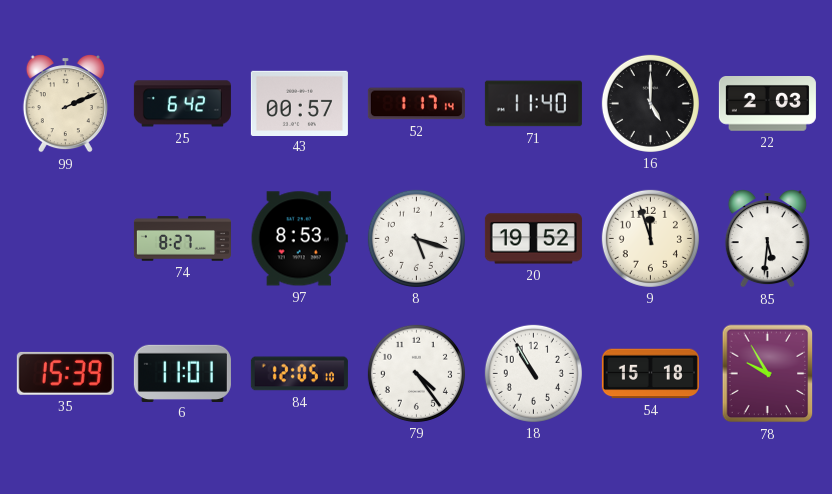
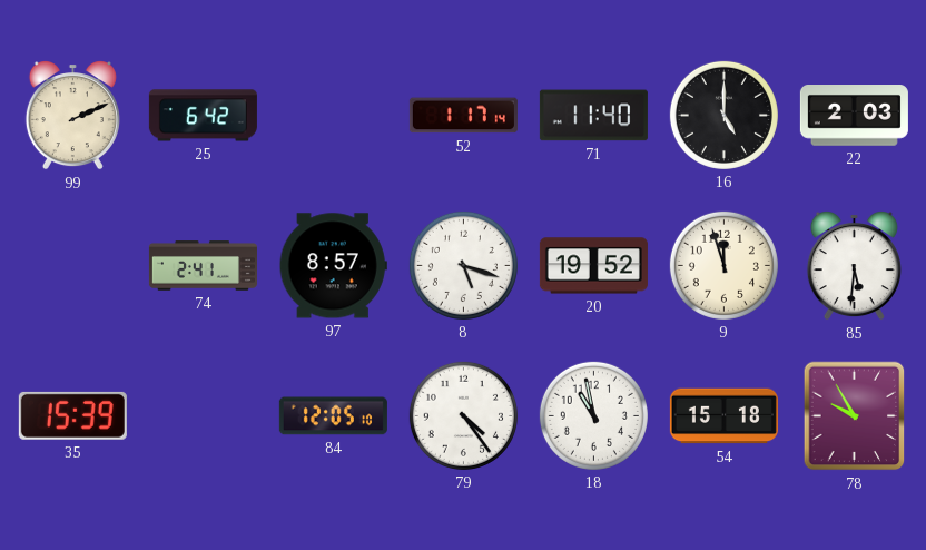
43: 00:57 -> none (299, 103)
74: 8:27 -> 2:41 (203, 266)
97: 8:53 -> 8:57 (333, 266)
6: 11:01 -> none (182, 373)
18: 10:55 -> 10:58 (593, 415)
